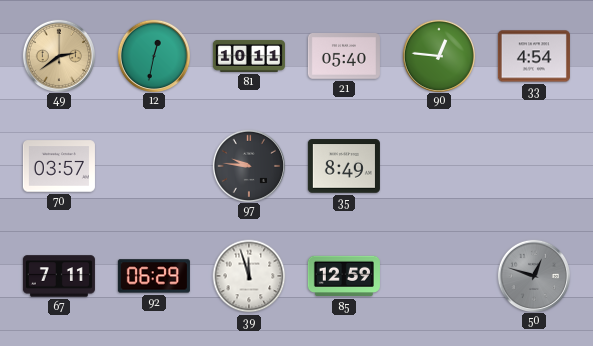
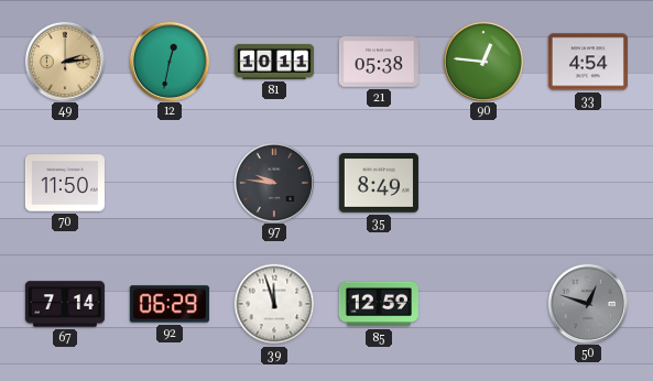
49: 2:39 -> 2:14 (64, 61)
21: 05:40 -> 05:38 (379, 62)
70: 03:57 -> 11:50 (65, 183)
67: 7:11 -> 7:14 (65, 304)
